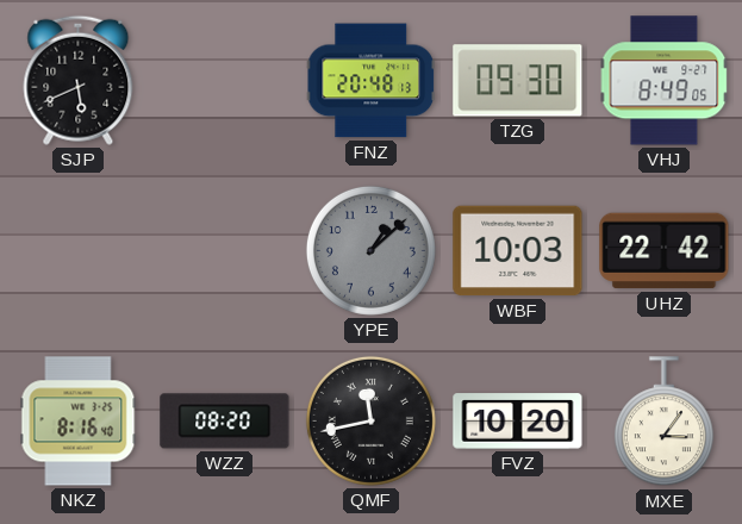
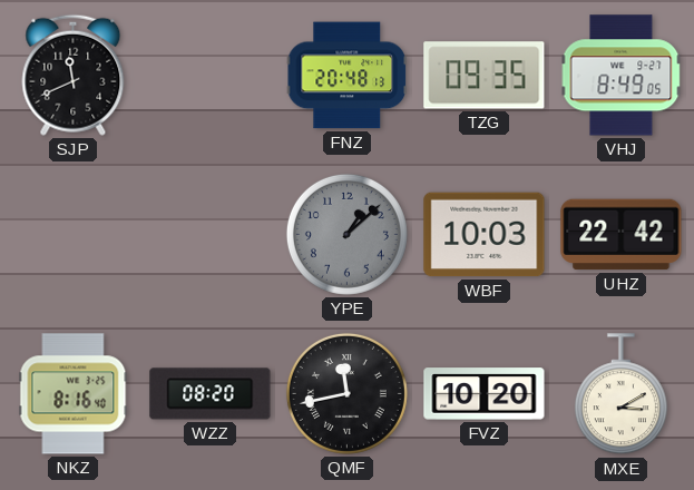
SJP: 5:41 -> 11:41 (74, 75)
TZG: 09:30 -> 09:35 (485, 76)
MXE: 3:06 -> 3:10 (620, 394)
